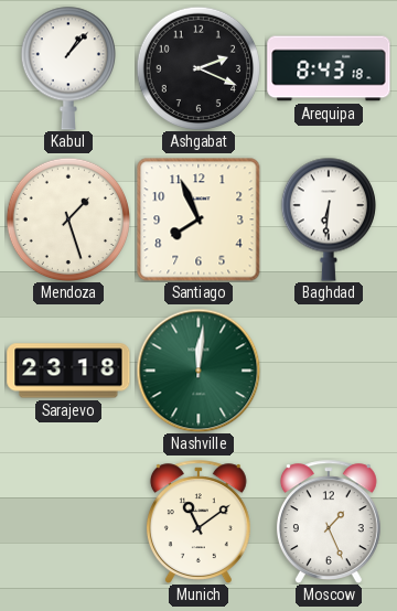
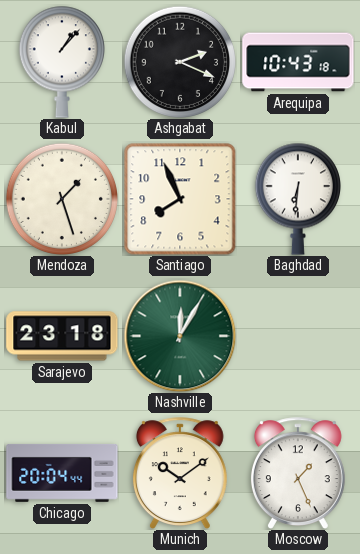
Arequipa: 8:43 -> 10:43 (298, 62)
Nashville: 12:01 -> 12:05 (180, 336)
Chicago: none -> 20:04 (62, 473)
Munich: 11:09 -> 10:09 (180, 473)
